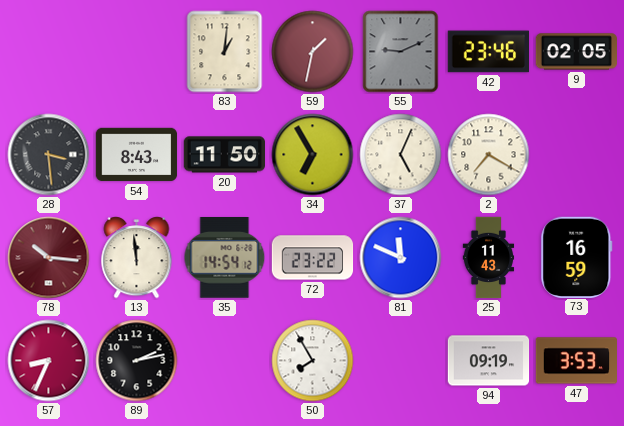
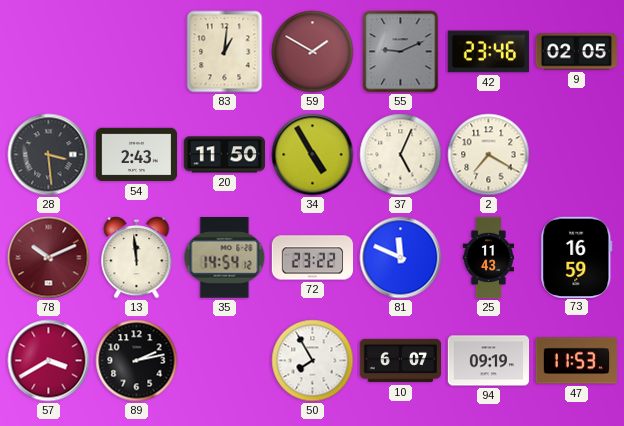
59: 1:32 -> 1:50 (313, 52)
54: 8:43 -> 2:43 (137, 155)
34: 6:55 -> 4:55 (313, 155)
78: 10:16 -> 10:11 (49, 258)
57: 8:34 -> 3:40 (49, 361)
10: none -> 6:07 (401, 361)
47: 3:53 -> 11:53 (577, 361)
